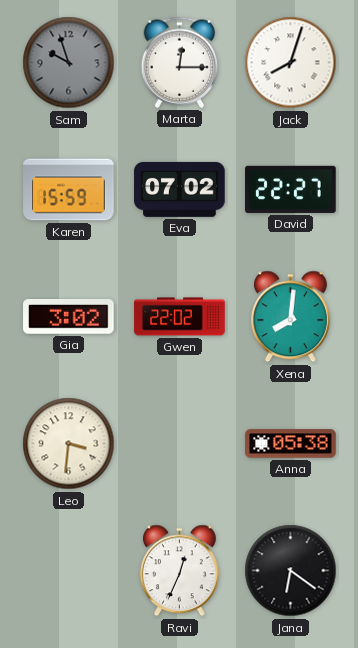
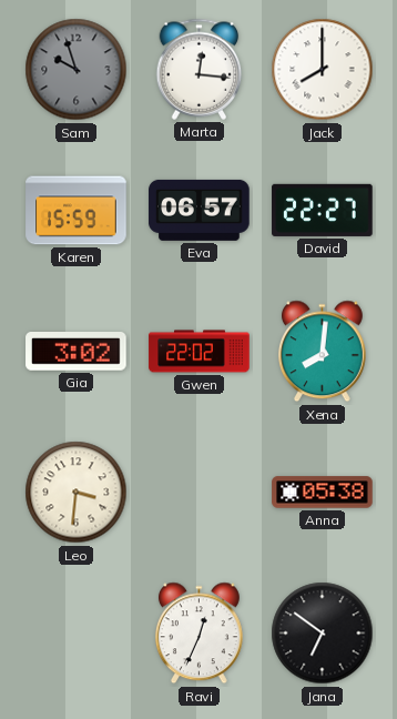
Marta: 12:15 -> 12:16 (200, 69)
Jack: 8:03 -> 8:00 (323, 70)
Eva: 07:02 -> 06:57 (200, 210)
Jana: 6:21 -> 6:51 (323, 634)
